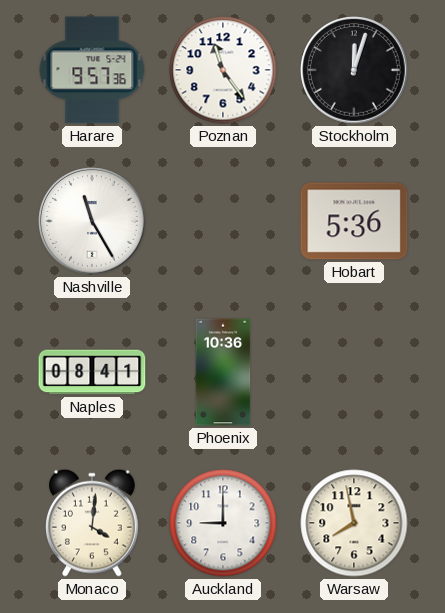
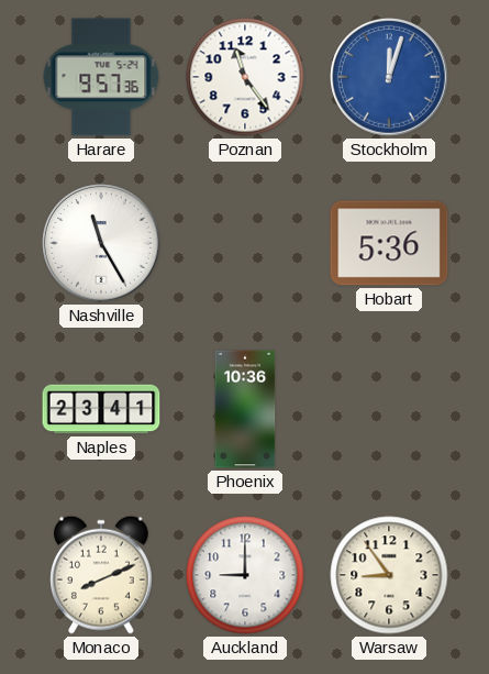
Stockholm dial: black -> blue (389, 77)
Naples: 08:41 -> 23:41 (101, 409)
Monaco: 4:01 -> 8:11 (101, 575)
Warsaw: 7:58 -> 8:54 (389, 575)
